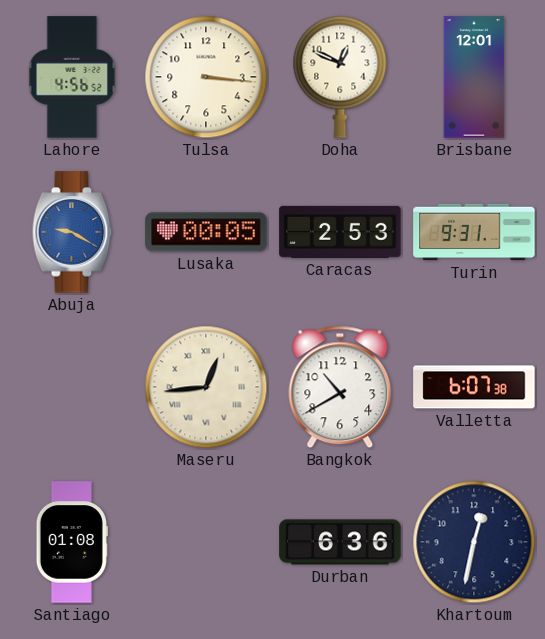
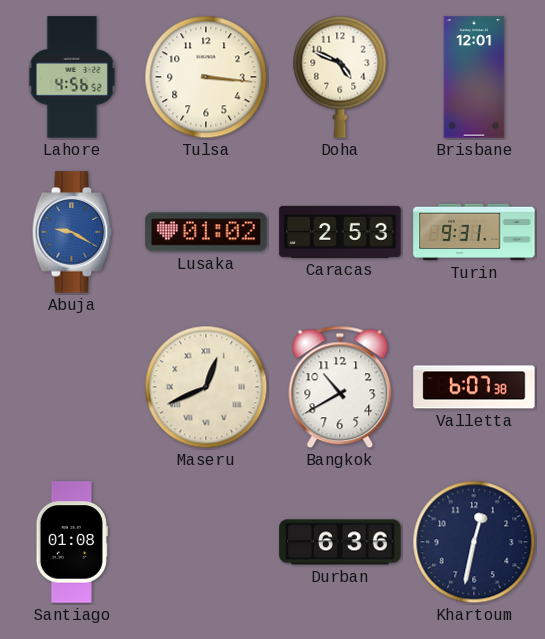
Doha: 12:49 -> 4:49 (340, 77)
Lusaka: 00:05 -> 01:02 (206, 232)
Maseru: 12:44 -> 12:41 (206, 387)
